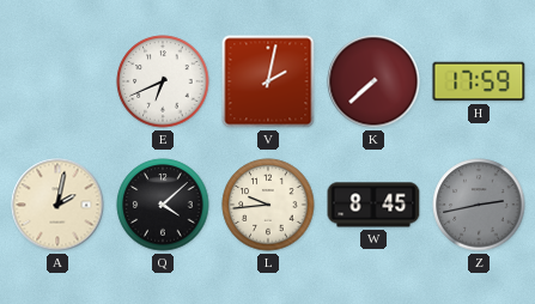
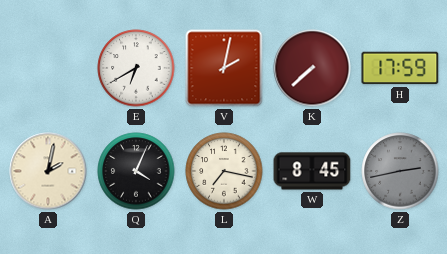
E: 6:41 -> 6:40 (136, 68)
Q: 4:08 -> 4:04 (136, 171)
L: 9:44 -> 7:17 (224, 171)
